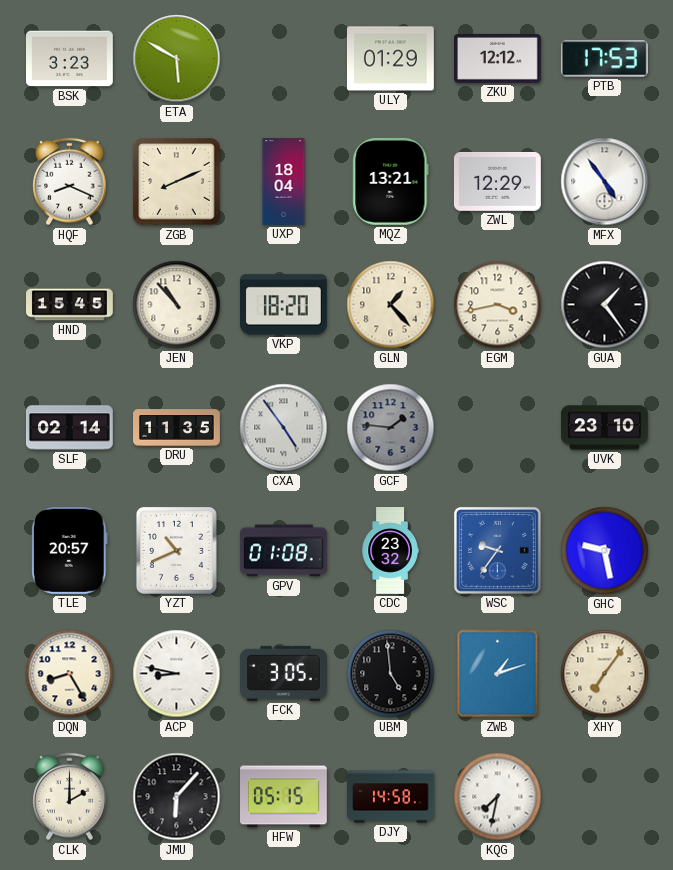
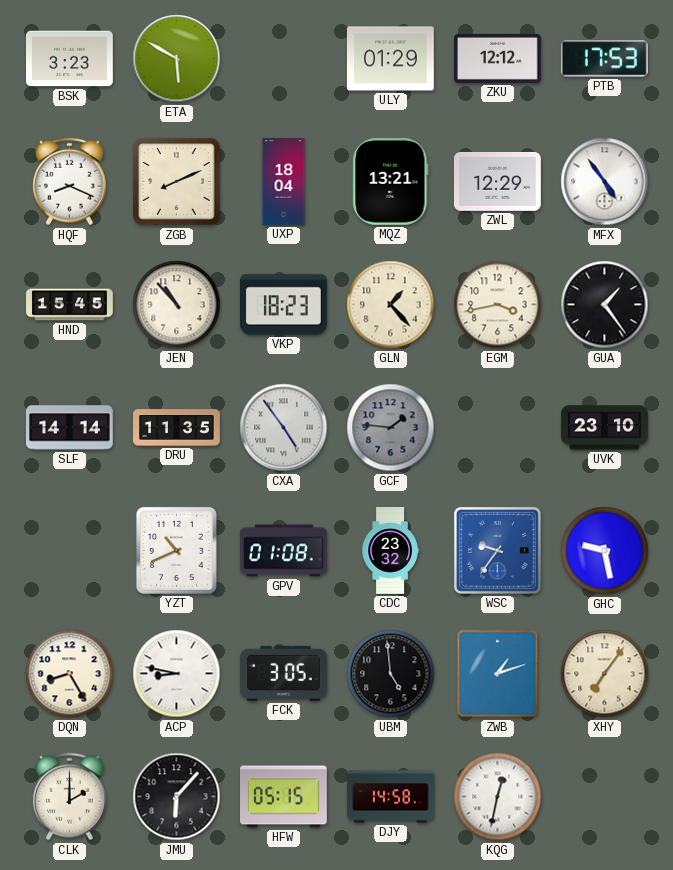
VKP: 18:20 -> 18:23 (284, 305)
SLF: 02:14 -> 14:14 (70, 428)
TLE: 20:57 -> none (70, 550)
KQG: 7:32 -> 12:32 (498, 797)
